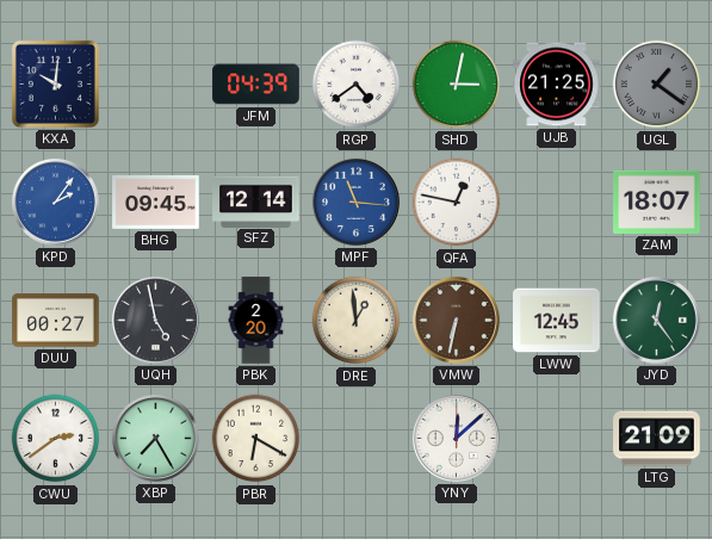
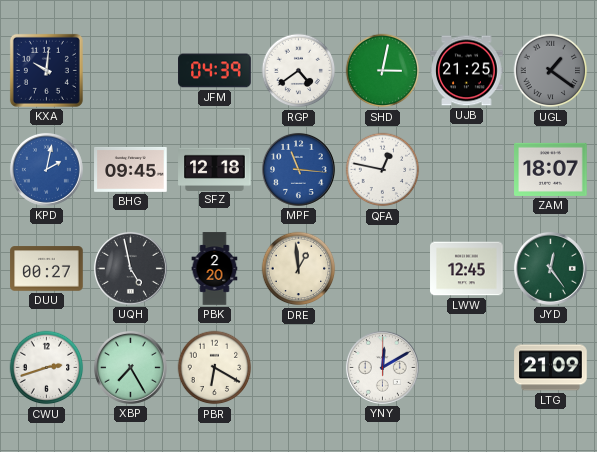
KPD: 2:06 -> 2:02 (46, 169)
SFZ: 12:14 -> 12:18 (215, 169)
VMW: 6:32 -> none (456, 320)
CWU: 2:39 -> 2:42 (47, 368)
YNY: 12:08 -> 12:10 (382, 367)
